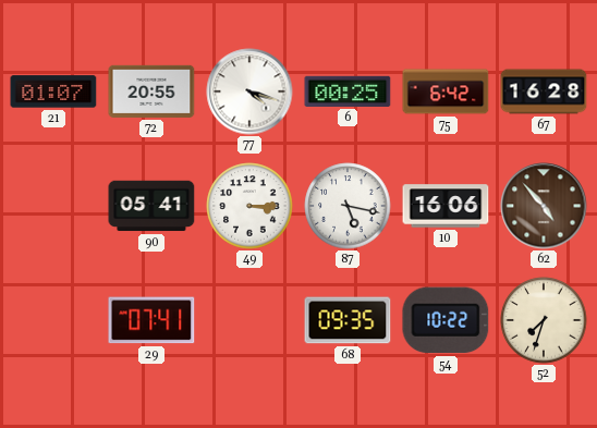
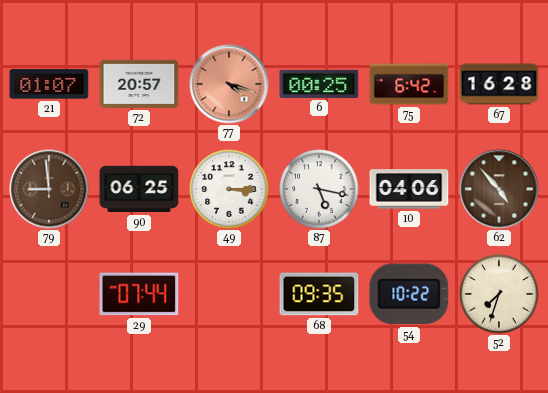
72: 20:55 -> 20:57 (139, 84)
77 dial: white -> salmon (229, 84)
79: none -> 8:59 (49, 189)
90: 05:41 -> 06:25 (139, 189)
10: 16:06 -> 04:06 (409, 189)
29: 07:41 -> 07:44 (139, 294)
